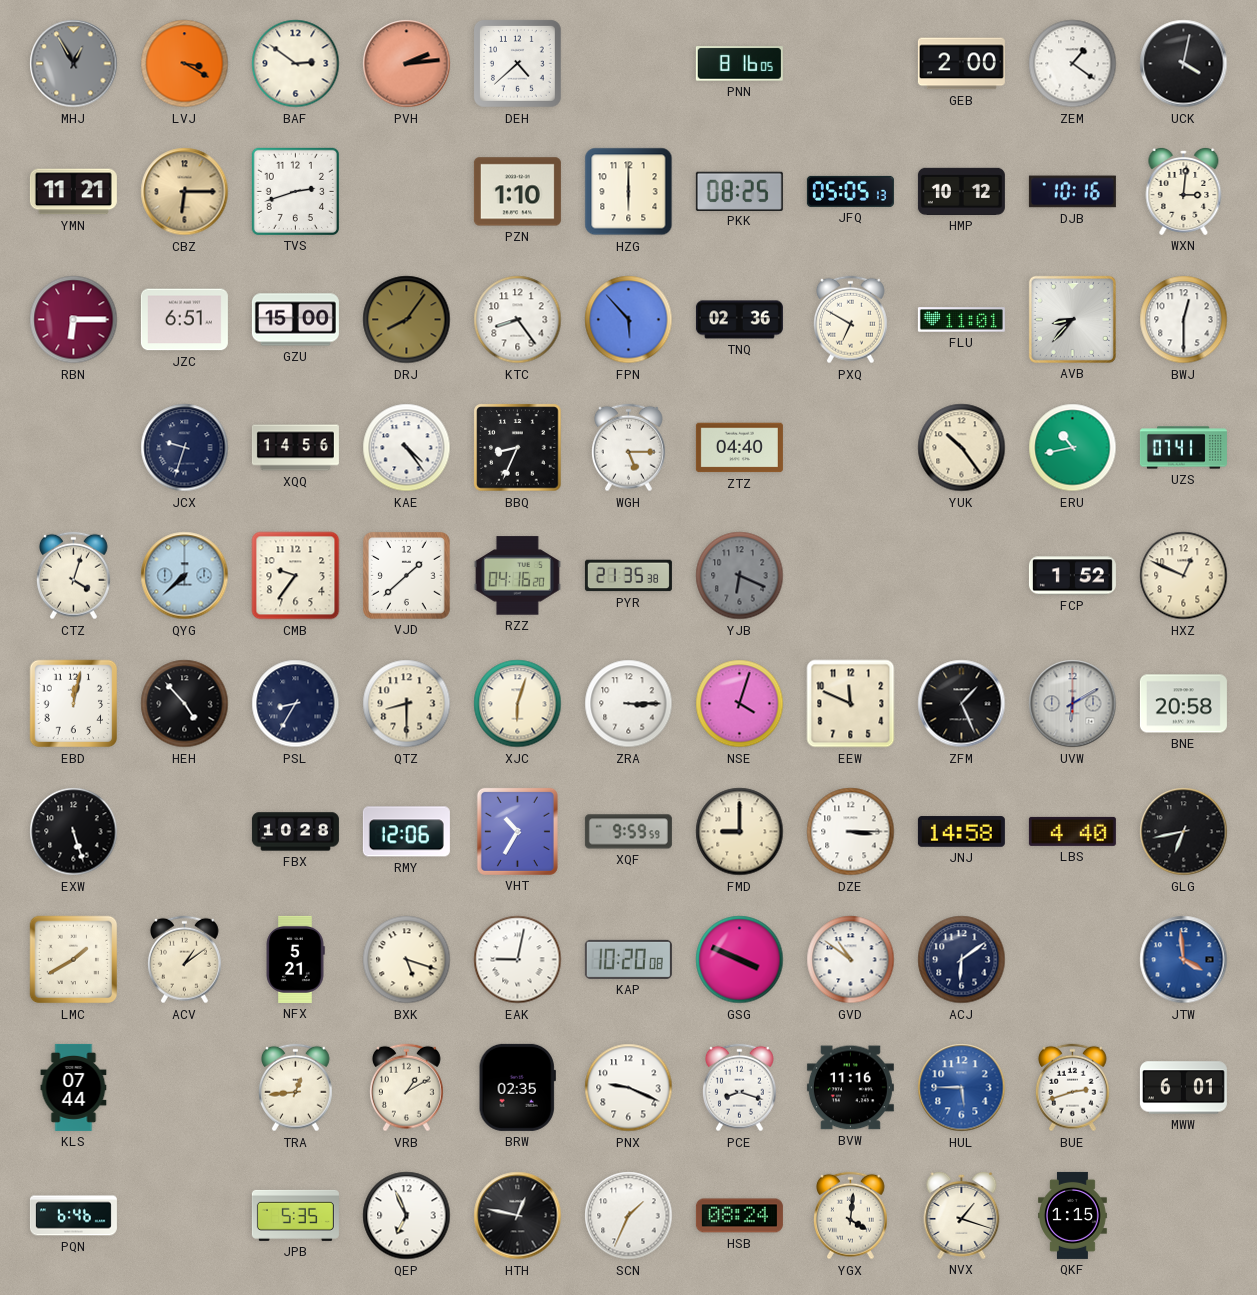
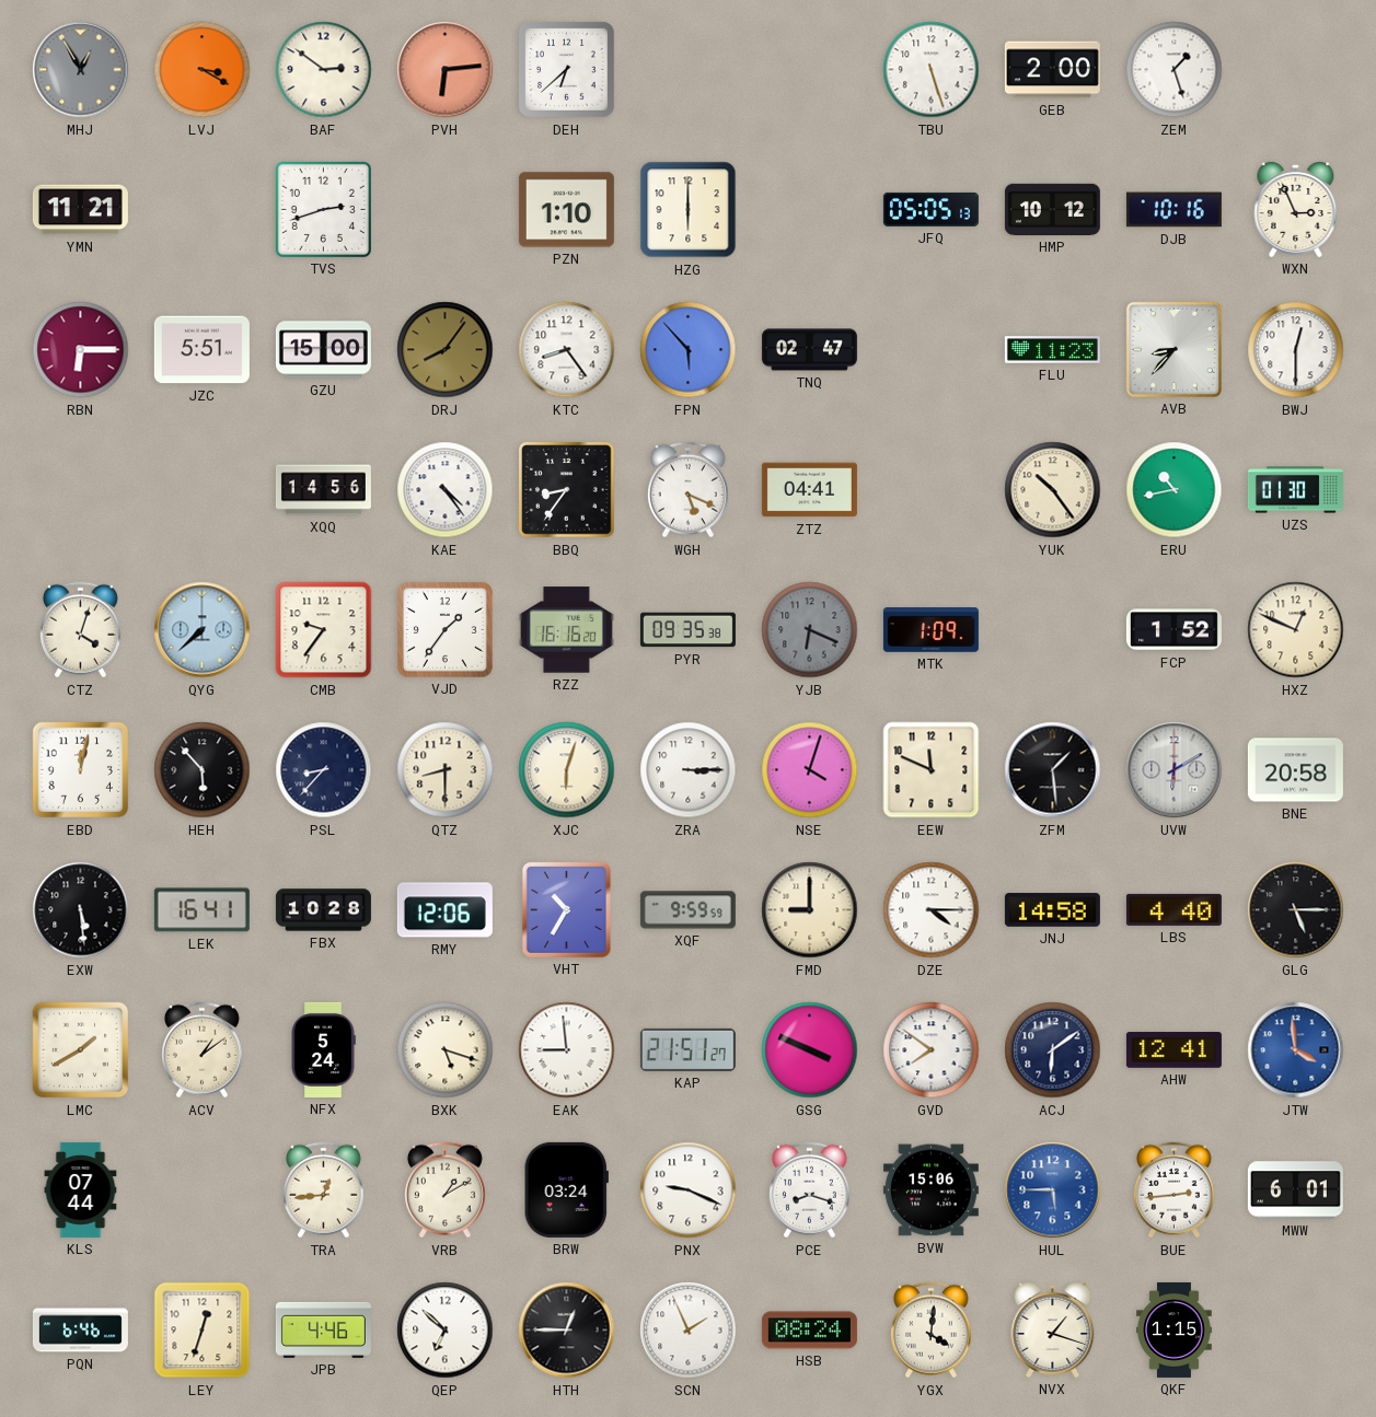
PVH: 2:14 -> 6:14 (446, 70)
DEH: 4:38 -> 6:38 (566, 69)
PNN: 8:16 -> none (739, 64)
TBU: none -> 5:27 (932, 70)
ZEM: 1:21 -> 1:27 (1175, 70)
UCK: 4:02 -> none (1184, 64)
CBZ: 6:15 -> none (185, 192)
PKK: 08:25 -> none (739, 191)
WXN: 3:01 -> 2:56 (1296, 209)
JZC: 6:51 -> 5:51 (201, 350)
TNQ: 02:36 -> 02:47 (809, 350)
PXQ: 6:50 -> none (850, 320)
FLU: 11:01 -> 11:23 (1052, 350)
JCX: 9:33 -> none (185, 448)
BBQ: 8:34 -> 8:36 (567, 490)
WGH: 5:15 -> 5:19 (687, 490)
ZTZ: 04:40 -> 04:41 (809, 490)
UZS: 07:41 -> 01:30 (1295, 490)
VJD: 1:38 -> 1:36 (444, 629)
RZZ: 04:16 -> 16:16 (566, 630)
PYR: 21:35 -> 09:35 (687, 630)
MTK: none -> 1:09 (930, 630)
HEH: 4:53 -> 5:53 (203, 770)
PSL: 8:35 -> 8:37 (324, 770)
ZFM: 1:26 -> 1:29 (1053, 770)
EXW: 5:27 -> 5:29 (81, 910)
LEK: none -> 16:41 (201, 910)
DZE: 3:15 -> 4:15 (932, 910)
GLG: 6:43 -> 5:15 (1296, 910)
NFX: 5:21 -> 5:24 (323, 1049)
EAK: 9:02 -> 8:59 (567, 1050)
KAP: 10:20 -> 21:51 (687, 1049)
GVD: 10:51 -> 7:51 (932, 1050)
AHW: none -> 12:41 (1173, 1050)
BRW: 02:35 -> 03:24 (566, 1189)
BVW: 11:16 -> 15:06 (930, 1190)
BUE: 2:42 -> 2:44 (1173, 1190)
LEY: none -> 12:33 (203, 1331)
JPB: 5:35 -> 4:46 (323, 1329)
QEP: 6:56 -> 6:52 (446, 1331)
HTH: 12:47 -> 12:45 (567, 1331)
SCN: 1:34 -> 1:56 (689, 1331)
